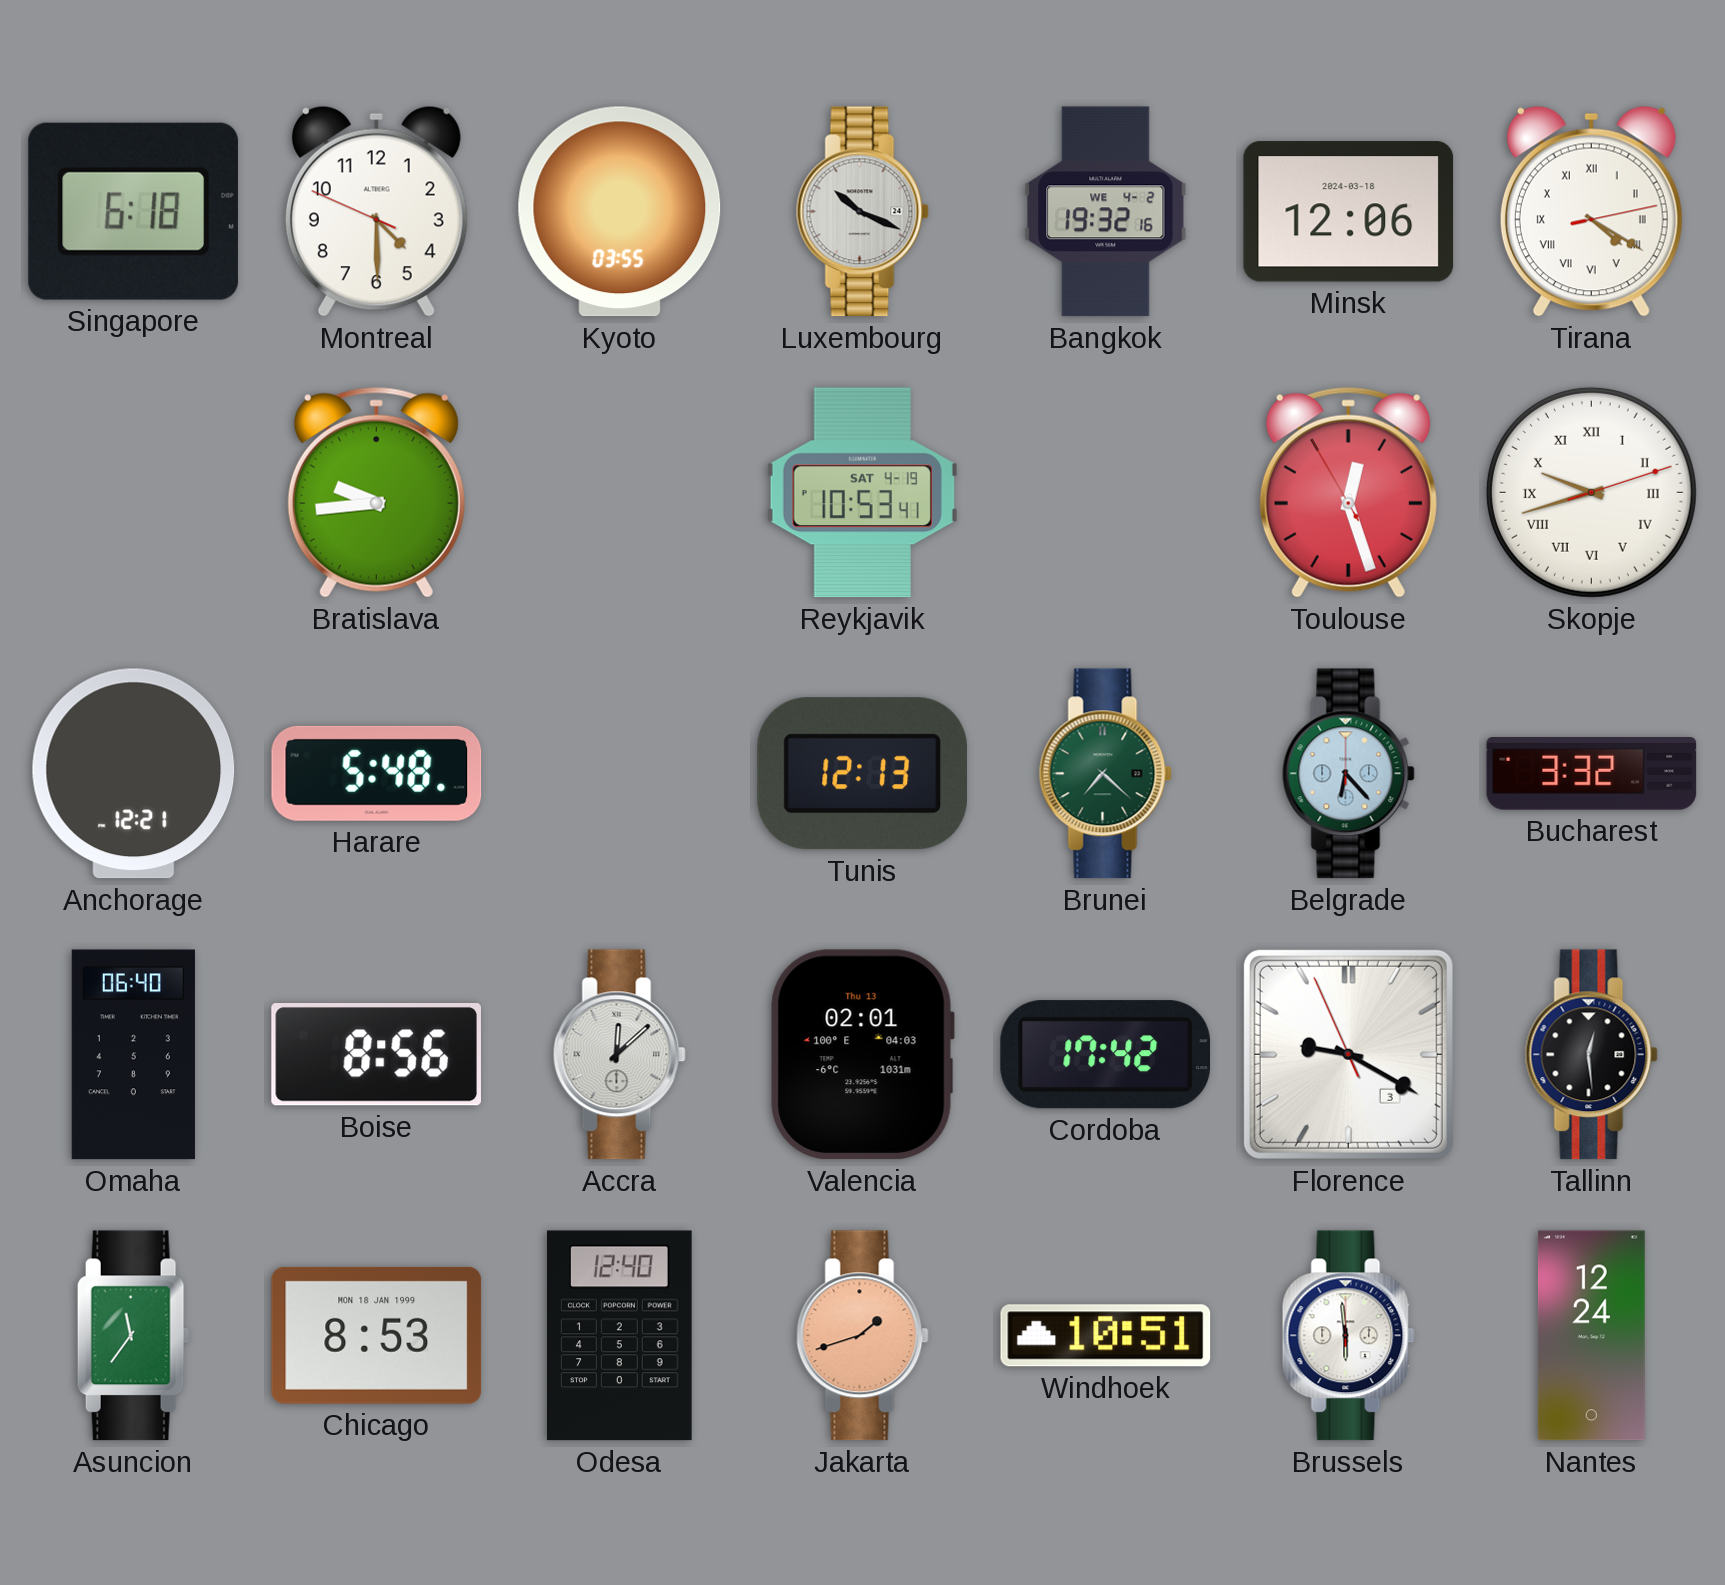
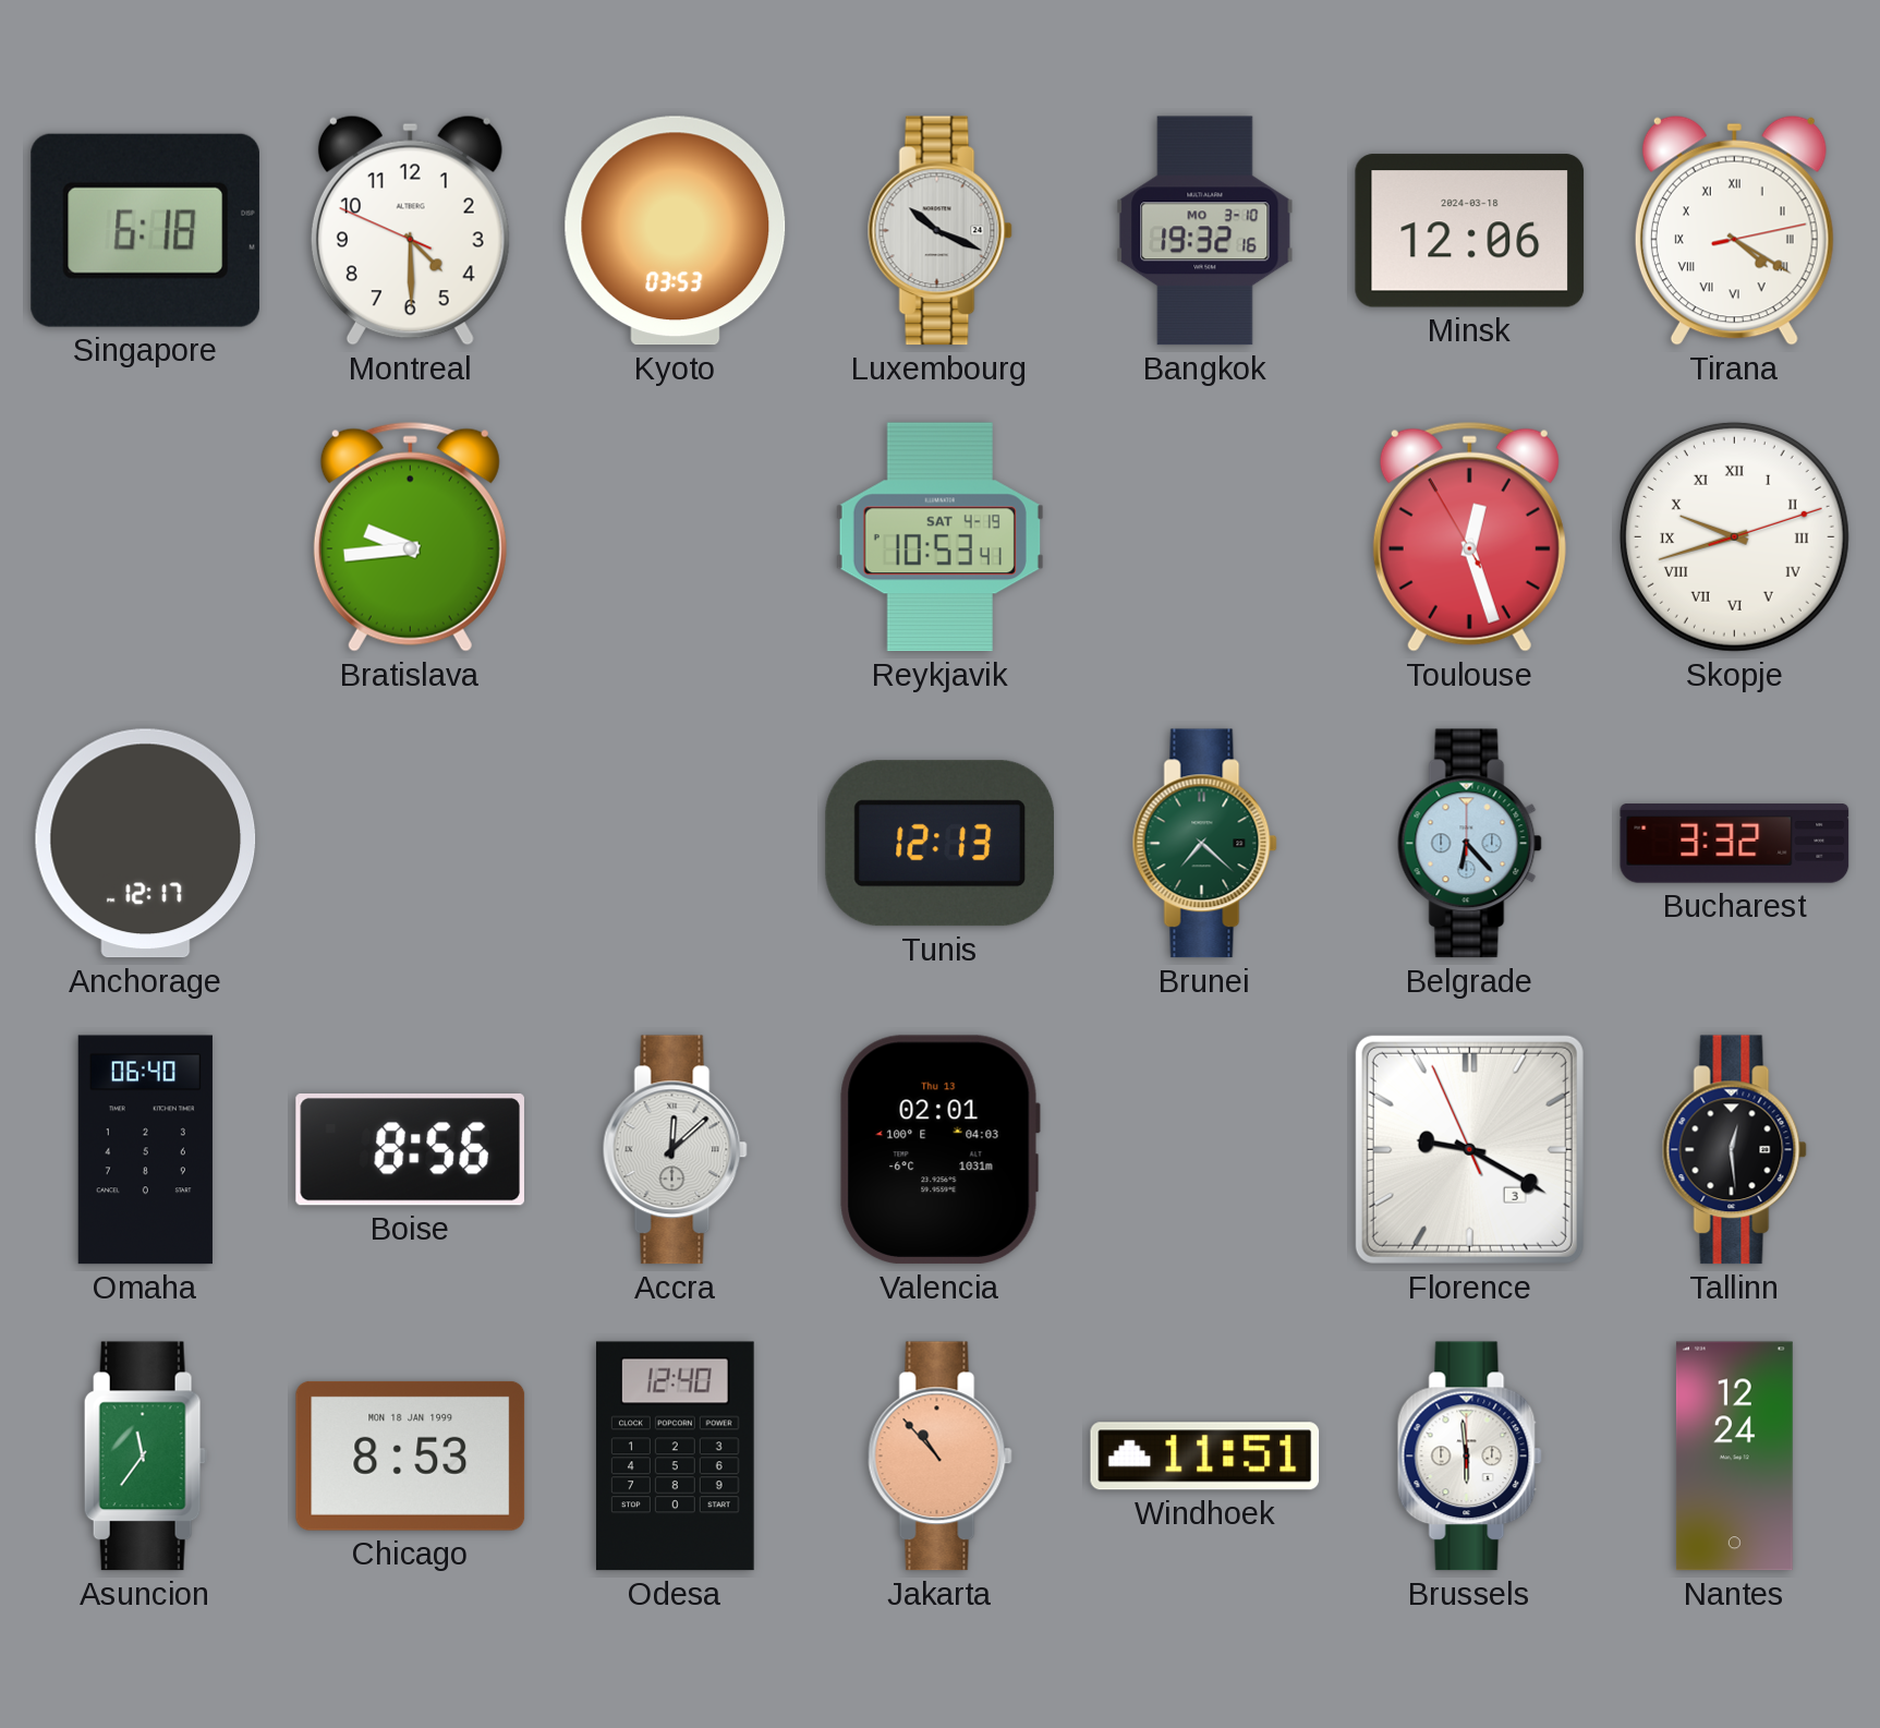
Kyoto: 03:55 -> 03:53 (676, 231)
Bangkok date: WE 4-2 -> MO 3-10 (1205, 231)
Anchorage: 12:21 -> 12:17 (146, 844)
Harare: 5:48 -> none (377, 773)
Cordoba: 17:42 -> none (1105, 1055)
Jakarta: 1:42 -> 10:53 (939, 1457)
Windhoek: 10:51 -> 11:51 (1205, 1457)
